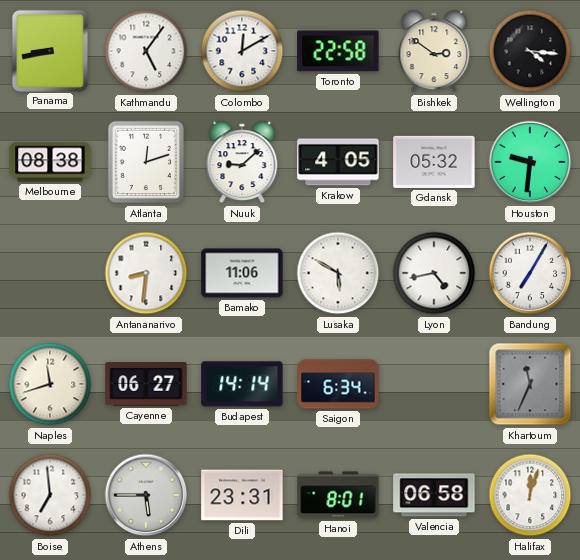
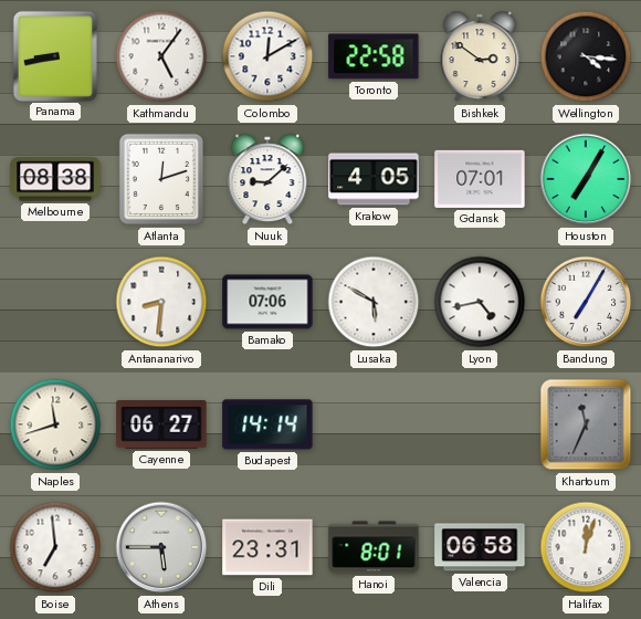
Gdansk: 05:32 -> 07:01 (480, 179)
Houston: 9:31 -> 7:05 (586, 179)
Bamako: 11:06 -> 07:06 (267, 302)
Saigon: 6:34 -> none (338, 384)
